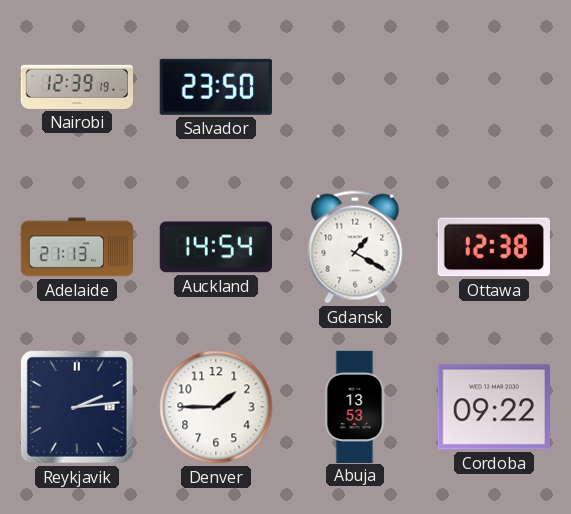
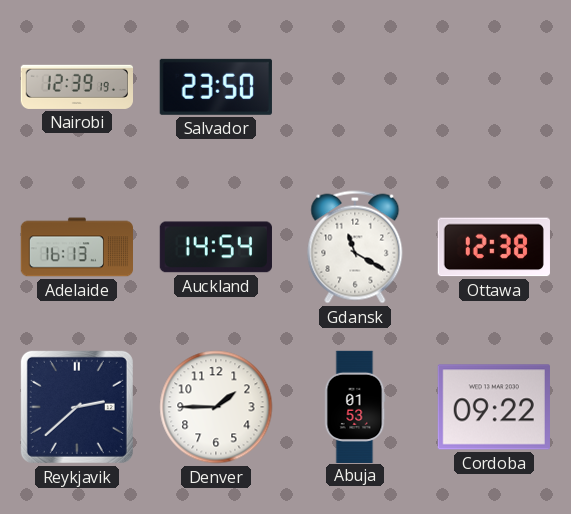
Adelaide: 21:13 -> 16:13 (76, 247)
Gdansk: 1:20 -> 11:20 (355, 247)
Reykjavik: 2:14 -> 2:38 (77, 407)
Abuja: 13:53 -> 01:53 (355, 406)
